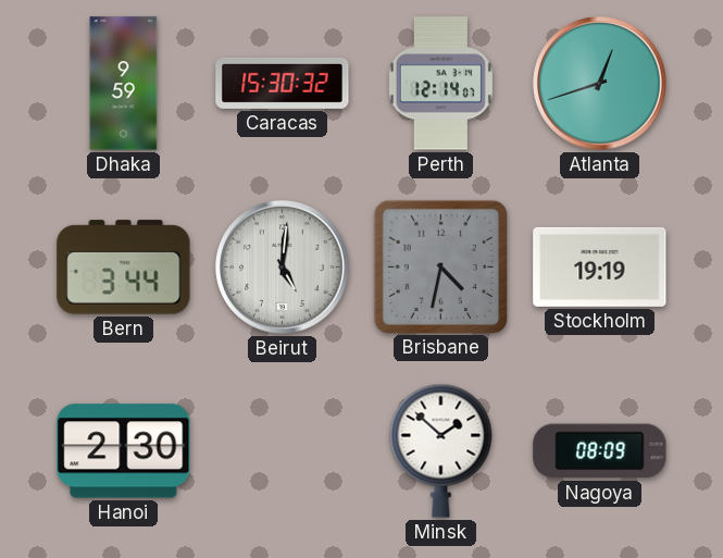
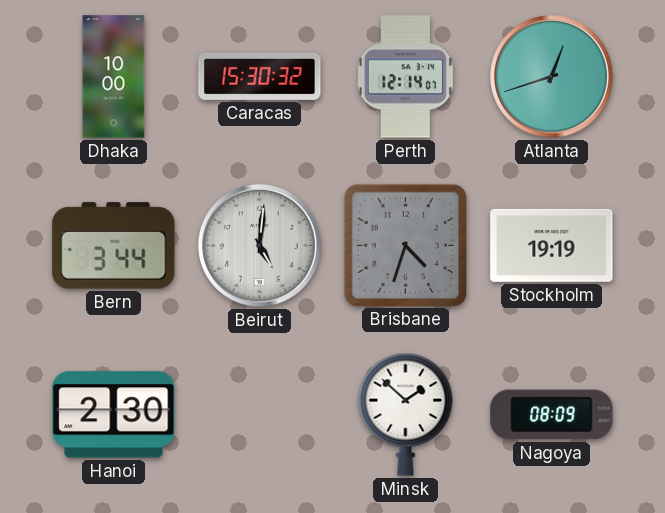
Dhaka: 9:59 -> 10:00 (114, 77)
Brisbane: 4:32 -> 4:33 (405, 245)
